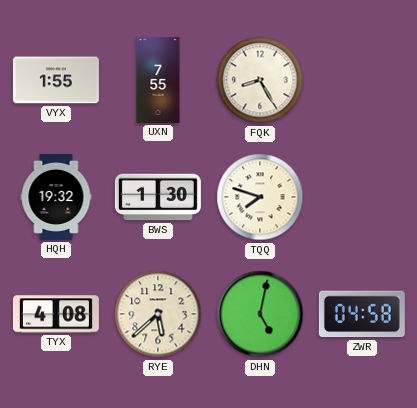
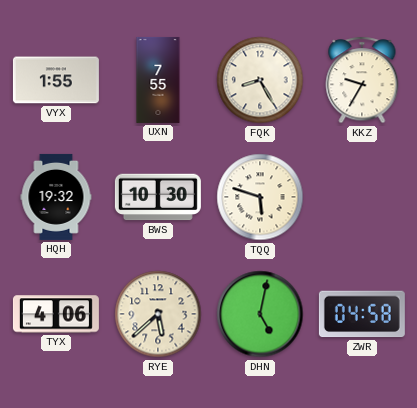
KKZ: none -> 9:35 (362, 80)
BWS: 1:30 -> 10:30 (158, 197)
TQQ: 7:48 -> 5:48 (260, 197)
TYX: 4:08 -> 4:06 (56, 314)
